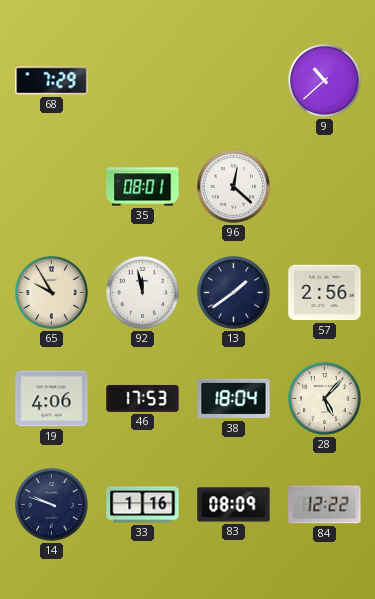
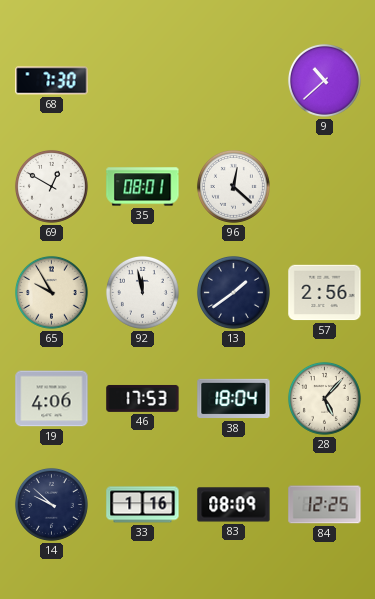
68: 7:29 -> 7:30 (52, 81)
69: none -> 12:50 (51, 186)
14: 9:48 -> 9:52 (51, 504)
84: 12:22 -> 12:25 (325, 505)
